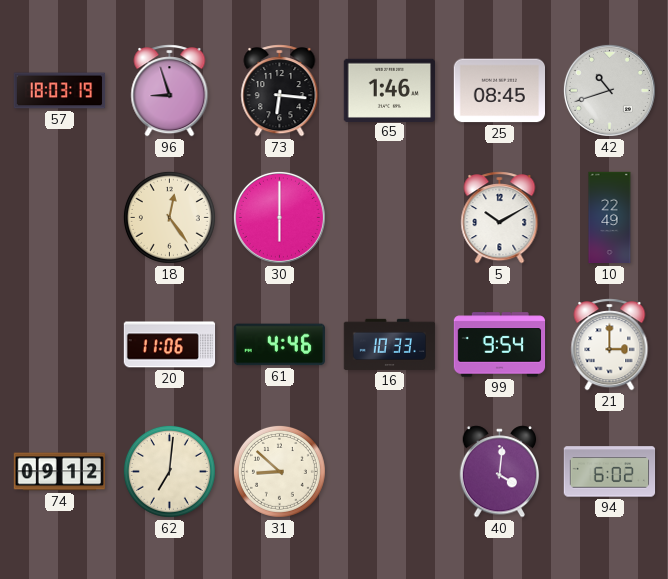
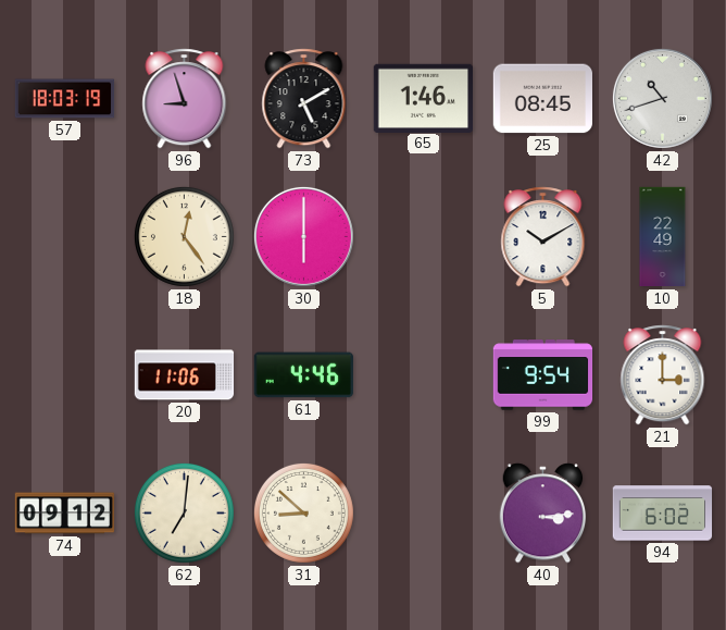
73: 6:16 -> 5:10 (304, 99)
16: 10:33 -> none (390, 344)
40: 4:01 -> 3:14 (543, 514)
